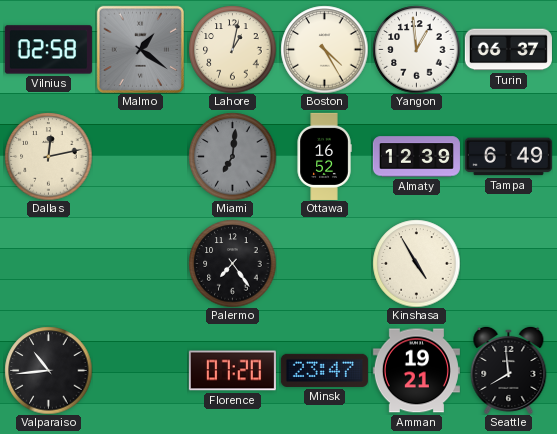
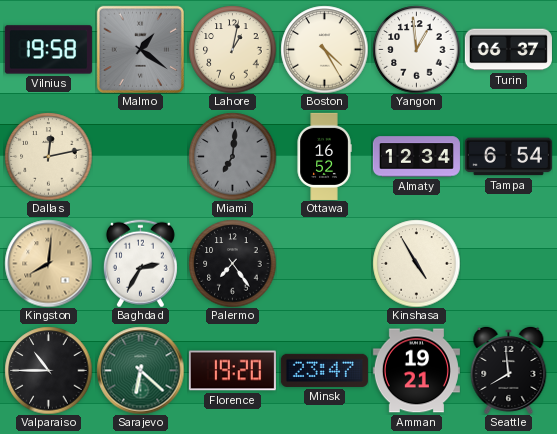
Vilnius: 02:58 -> 19:58 (48, 50)
Almaty: 12:39 -> 12:34 (416, 157)
Tampa: 6:49 -> 6:54 (508, 157)
Kingston: none -> 8:01 (48, 263)
Baghdad: none -> 2:35 (140, 263)
Valparaiso: 10:44 -> 10:45 (48, 370)
Sarajevo: none -> 6:22 (140, 370)
Florence: 07:20 -> 19:20 (232, 371)
